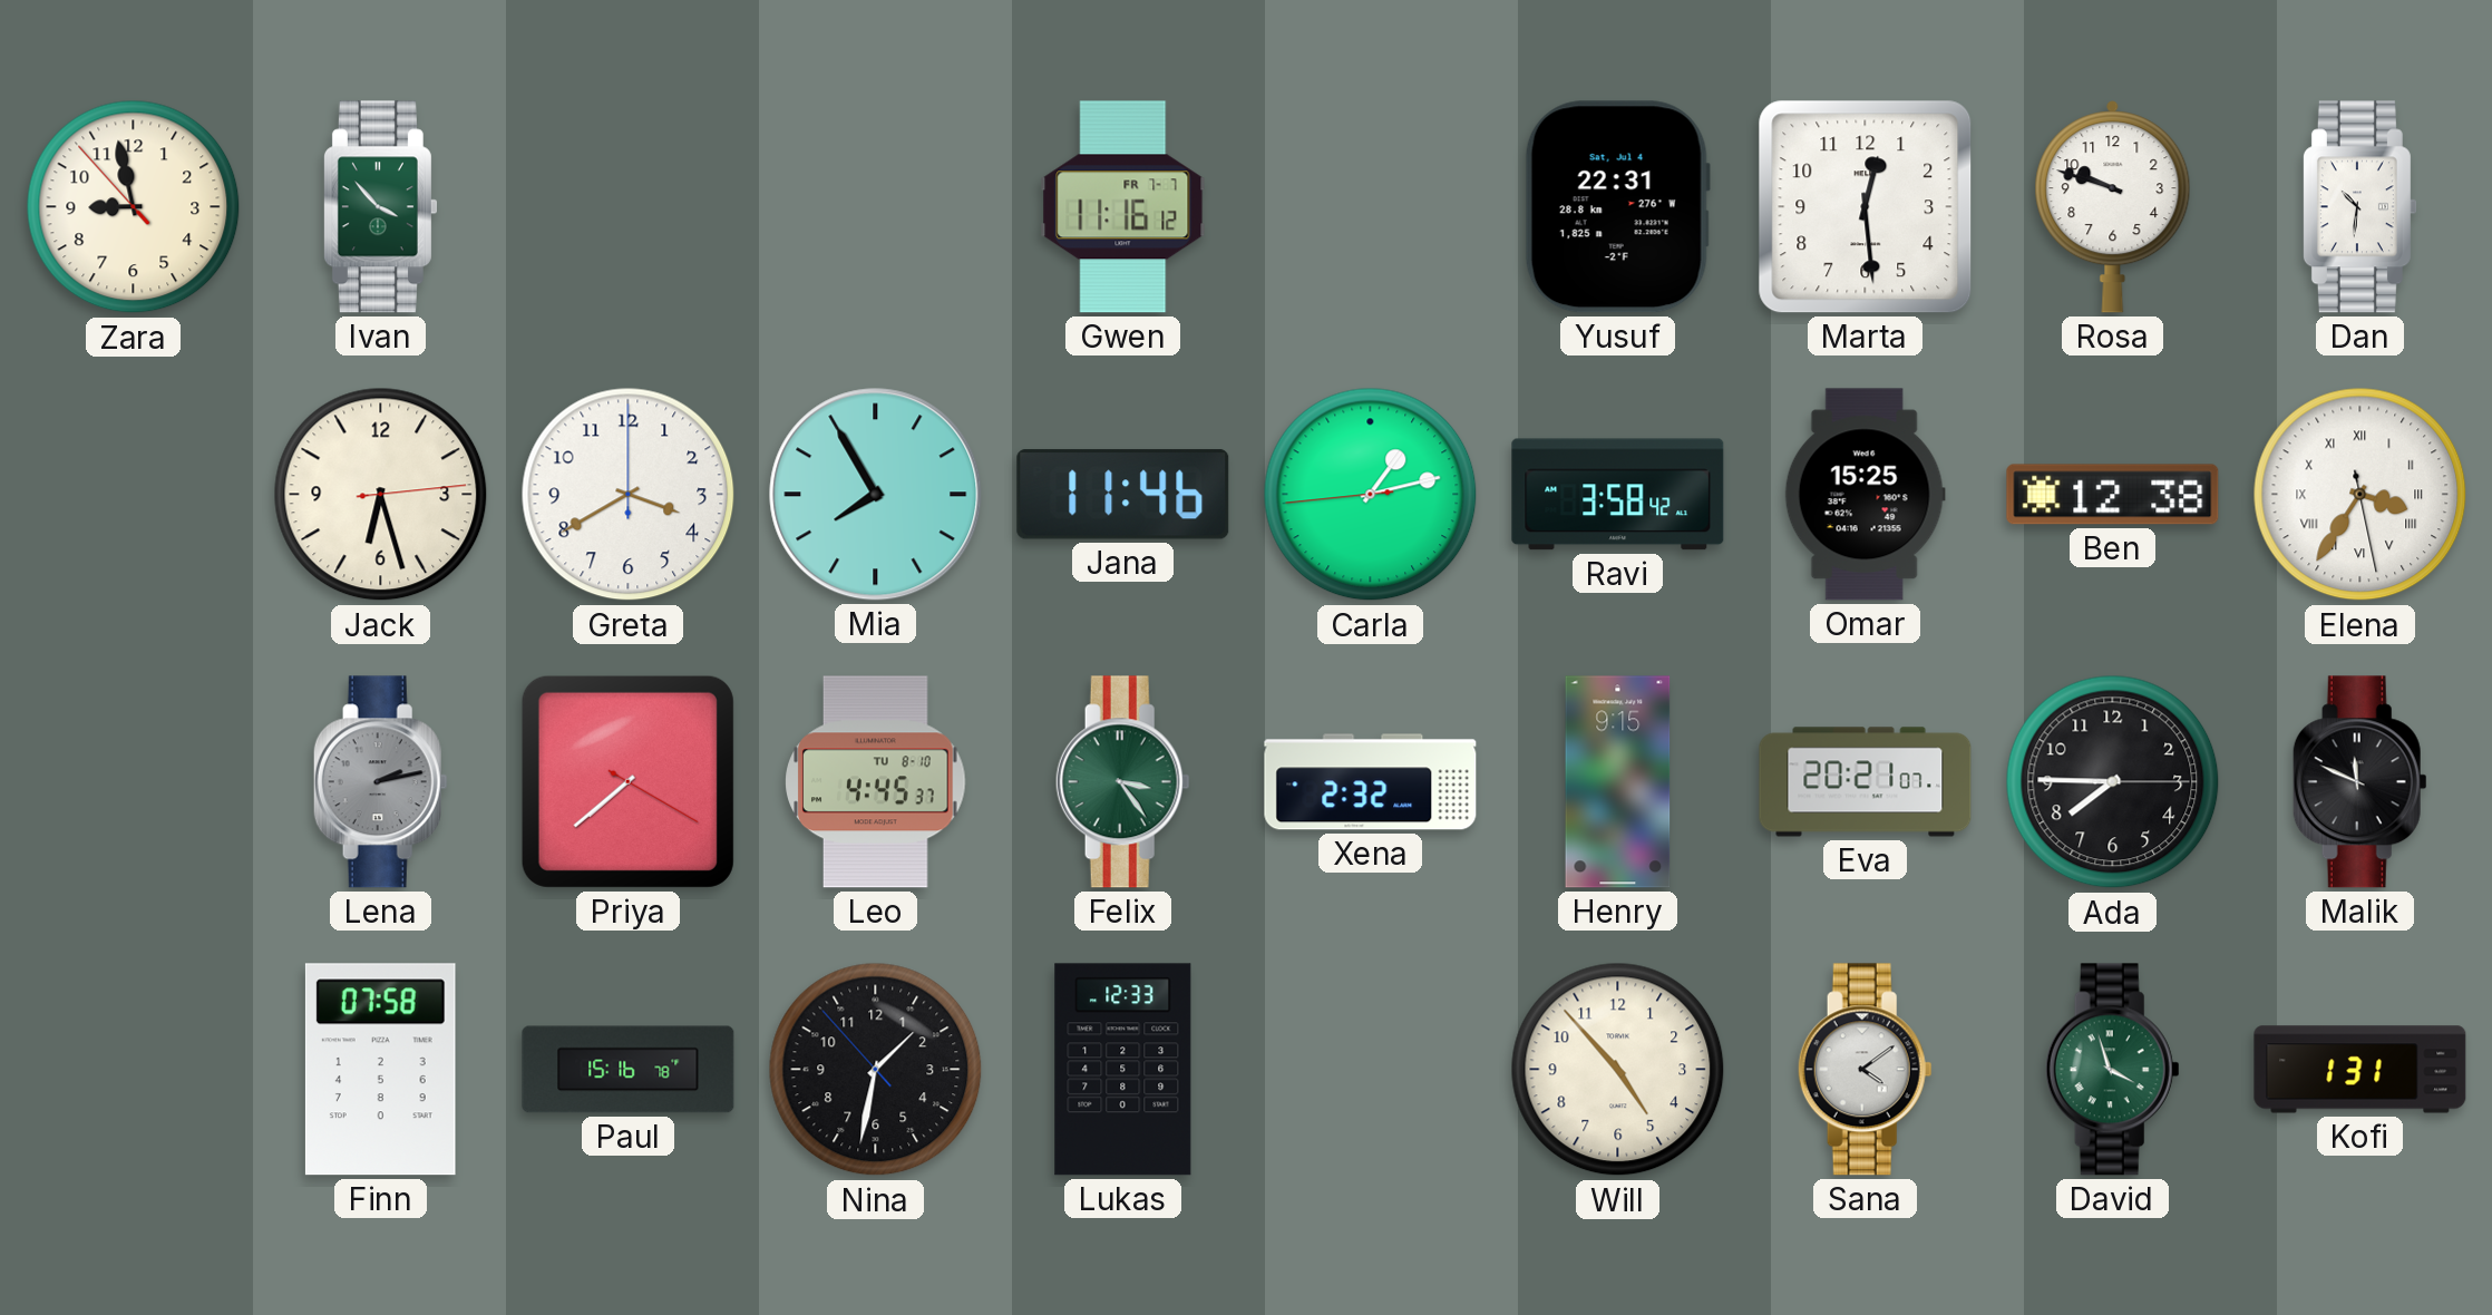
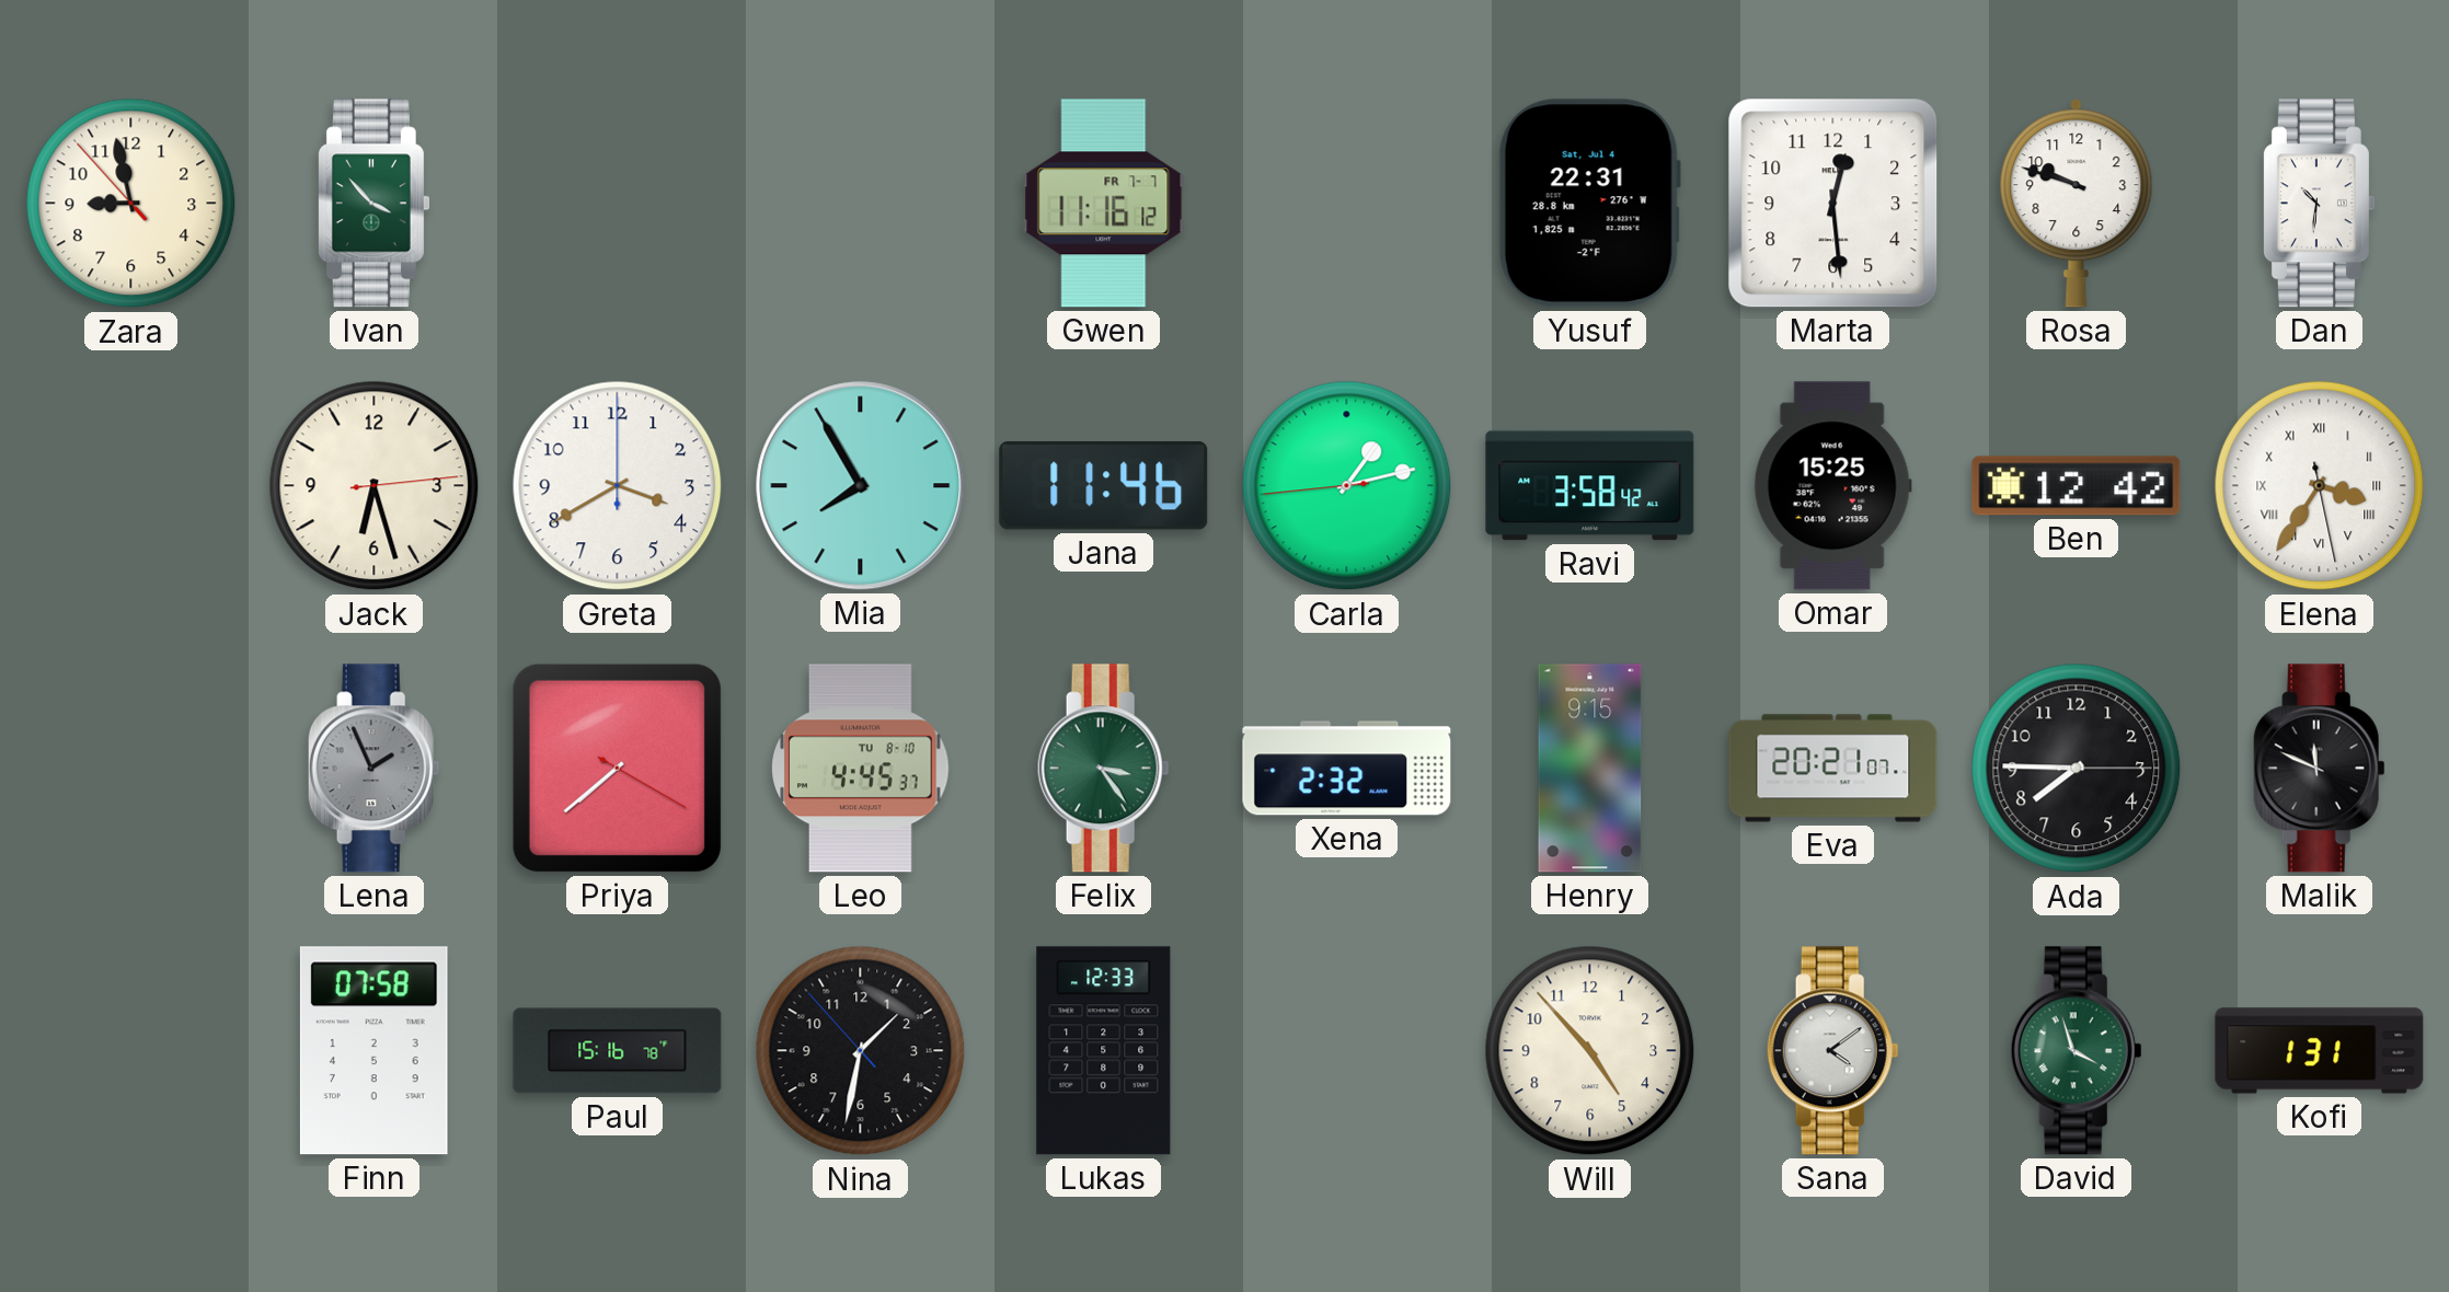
Ben: 12:38 -> 12:42 (2077, 486)
Lena: 2:13 -> 1:56 (373, 769)
